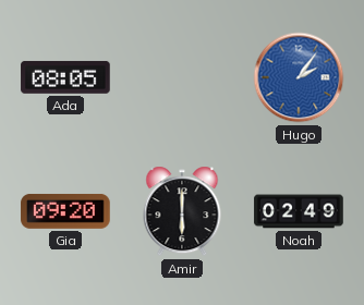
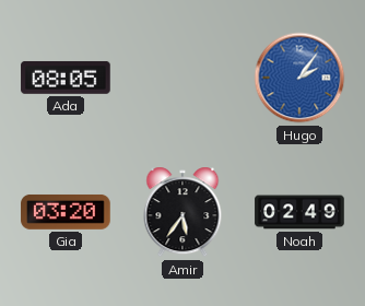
Gia: 09:20 -> 03:20 (66, 212)
Amir: 6:00 -> 5:36 (182, 212)
